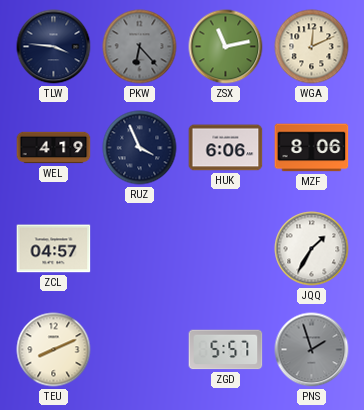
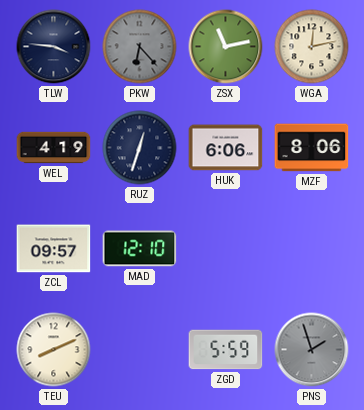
WGA: 12:11 -> 12:13 (312, 47)
RUZ: 3:56 -> 12:33 (140, 148)
ZCL: 04:57 -> 09:57 (54, 249)
MAD: none -> 12:10 (140, 249)
JQQ: 1:35 -> none (312, 249)
ZGD: 5:57 -> 5:59 (226, 350)
